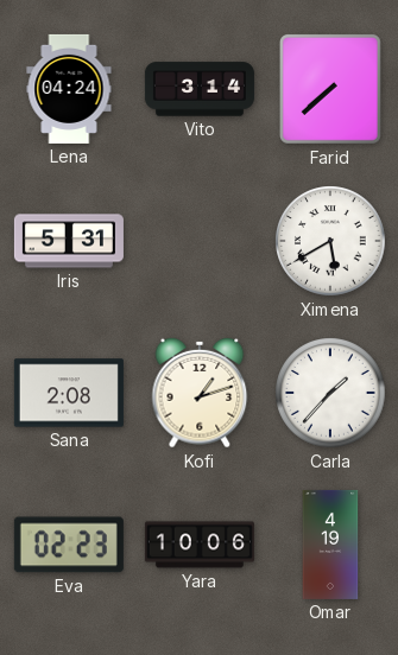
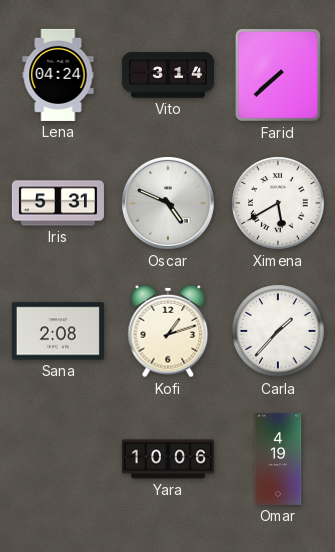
Oscar: none -> 4:49 (169, 204)
Eva: 02:23 -> none (69, 545)
